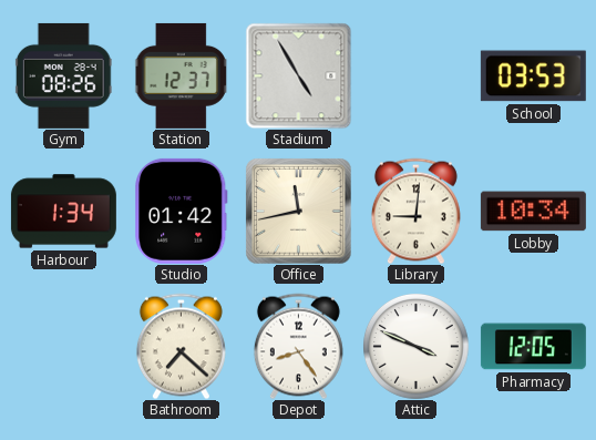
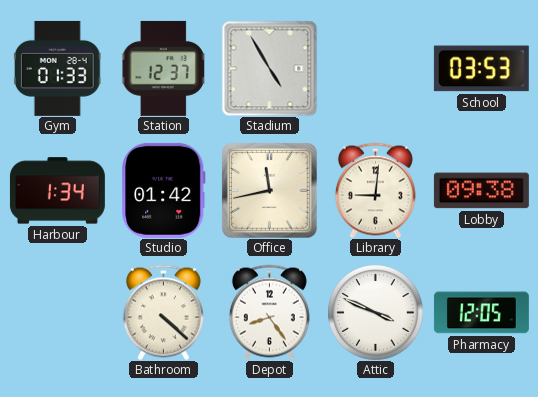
Gym: 08:26 -> 01:33 (57, 68)
Lobby: 10:34 -> 09:38 (481, 191)
Bathroom: 7:22 -> 4:22 (163, 312)
